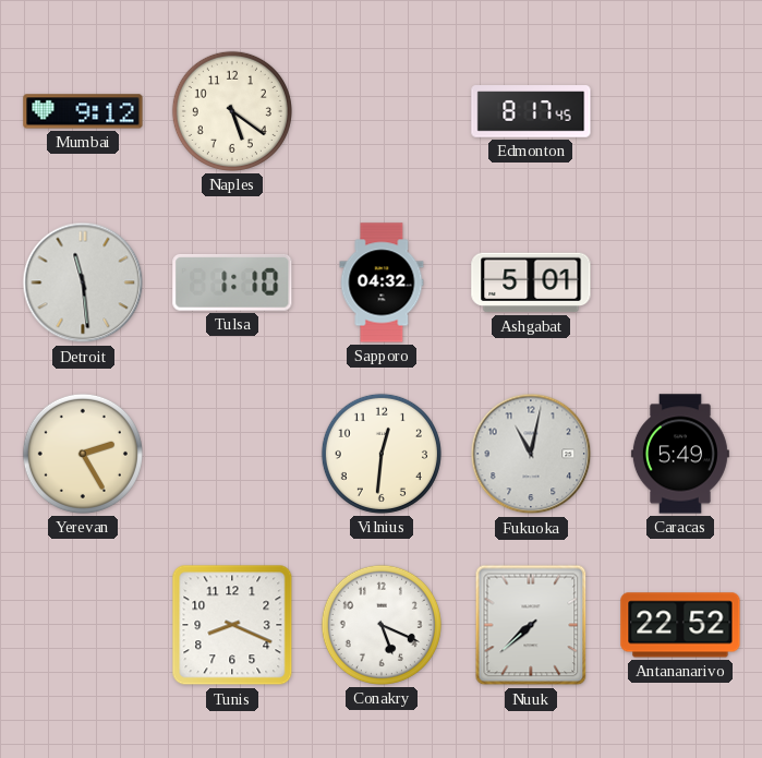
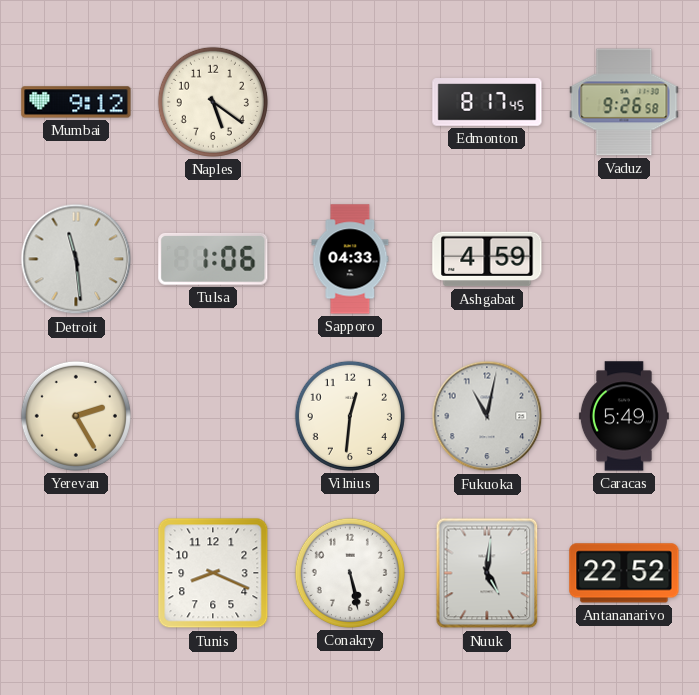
Vaduz: none -> 9:26 (624, 102)
Tulsa: 1:10 -> 1:06 (213, 259)
Sapporo: 04:32 -> 04:33 (350, 259)
Ashgabat: 5:01 -> 4:59 (487, 259)
Conakry: 5:19 -> 5:28 (350, 573)
Nuuk: 7:38 -> 5:01 (487, 573)
